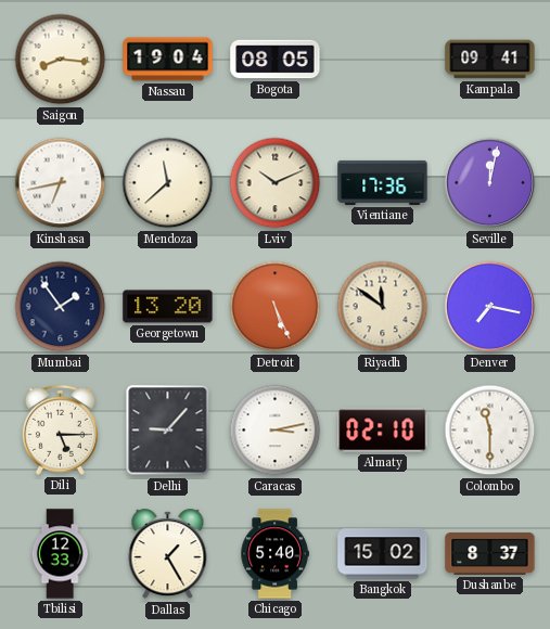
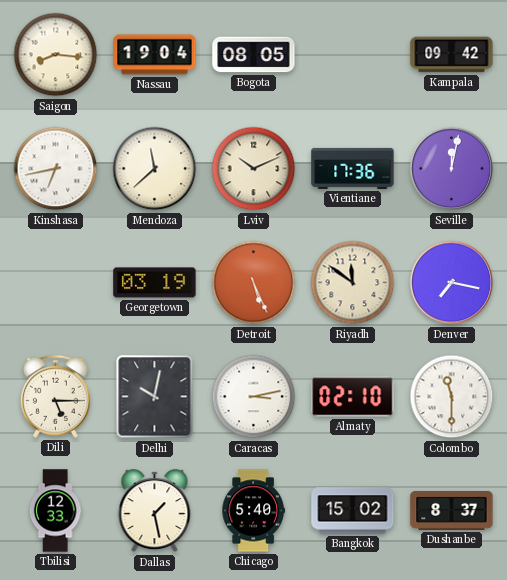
Kampala: 09:41 -> 09:42 (452, 55)
Mumbai: 1:54 -> none (61, 307)
Georgetown: 13:20 -> 03:19 (155, 283)
Delhi: 9:07 -> 10:02 (155, 397)
Dallas: 1:25 -> 1:28 (155, 511)
